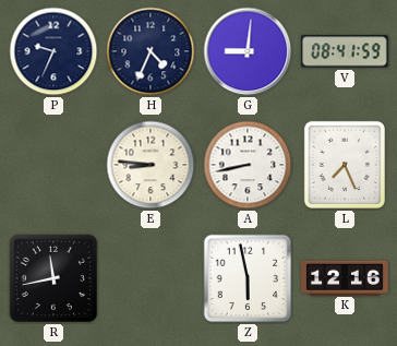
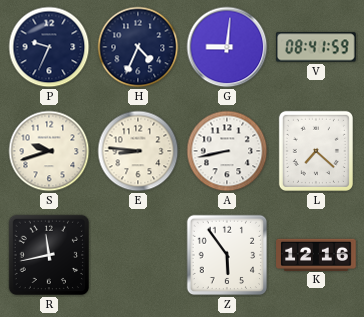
S: none -> 9:42 (49, 151)
L: 7:26 -> 7:22 (316, 151)
Z: 5:58 -> 5:54 (227, 255)
